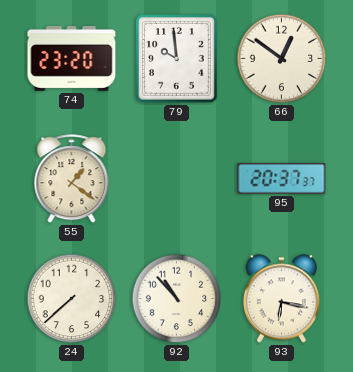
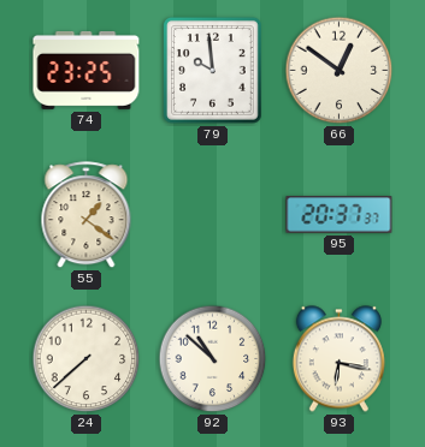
74: 23:20 -> 23:25 (87, 70)
92: 10:53 -> 10:52 (213, 359)
